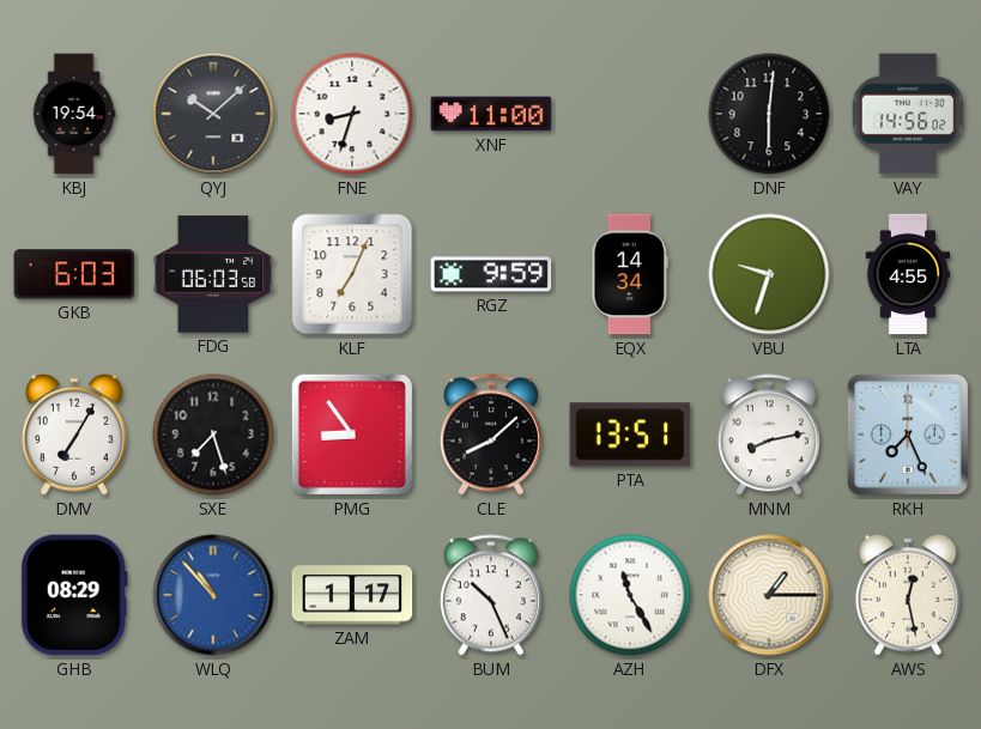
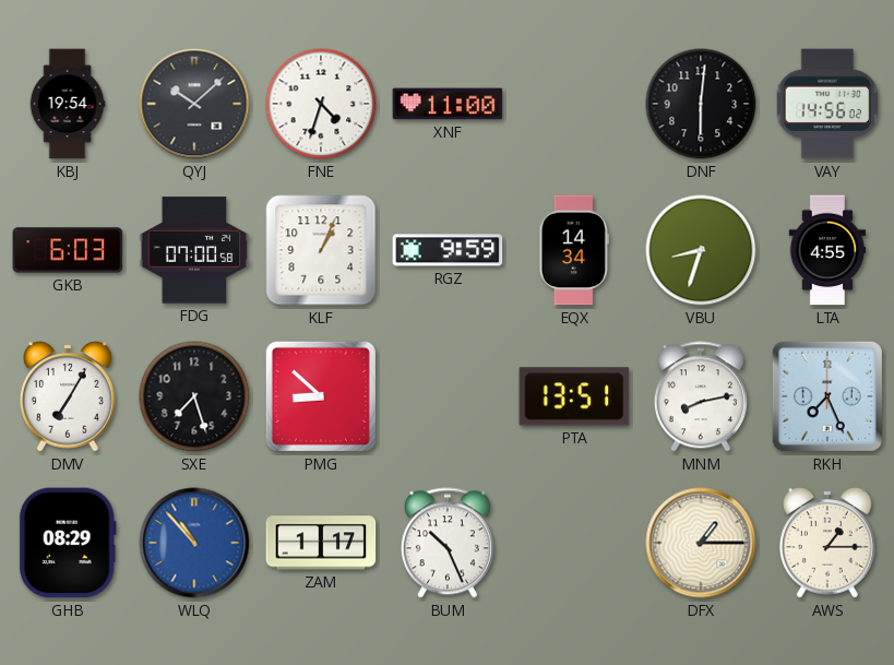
FNE: 8:33 -> 4:33 (321, 104)
FDG: 06:03 -> 07:00 (194, 250)
KLF: 7:04 -> 1:04 (321, 250)
VBU: 9:33 -> 8:33 (701, 250)
PMG: 8:54 -> 8:52 (321, 396)
CLE: 8:08 -> none (491, 435)
AZH: 11:25 -> none (630, 595)
AWS: 12:28 -> 1:15 (829, 543)
